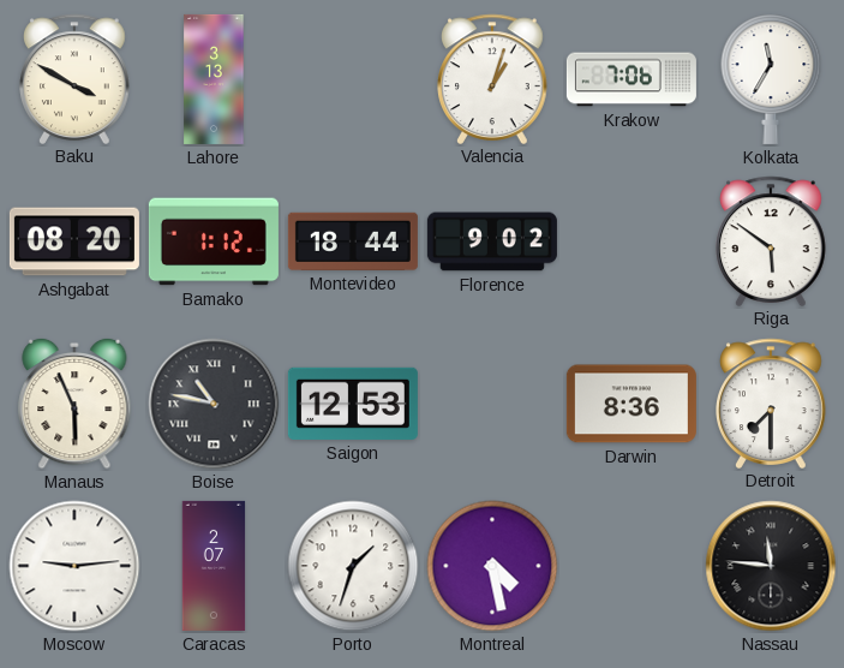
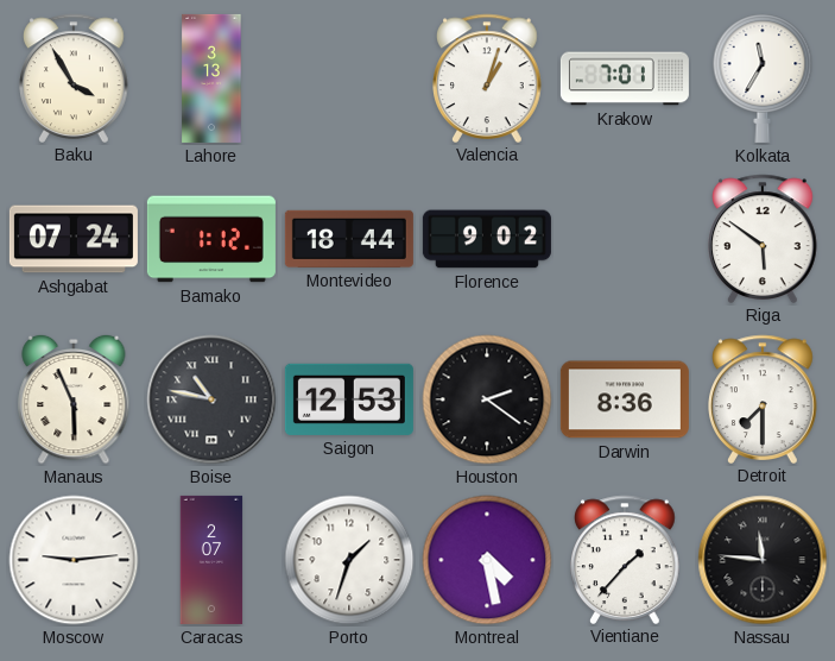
Baku: 3:50 -> 3:55 (75, 77)
Krakow: 7:06 -> 7:01 (625, 78)
Ashgabat: 08:20 -> 07:24 (74, 239)
Houston: none -> 2:21 (487, 399)
Vientiane: none -> 1:37 (626, 559)
